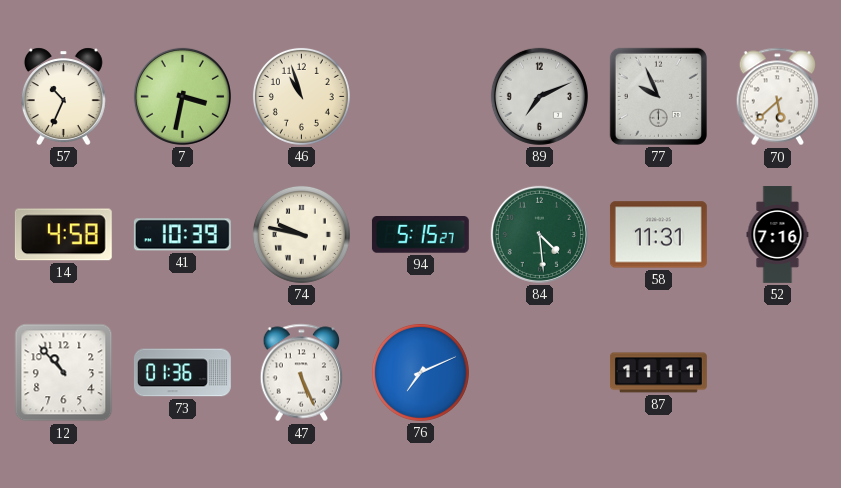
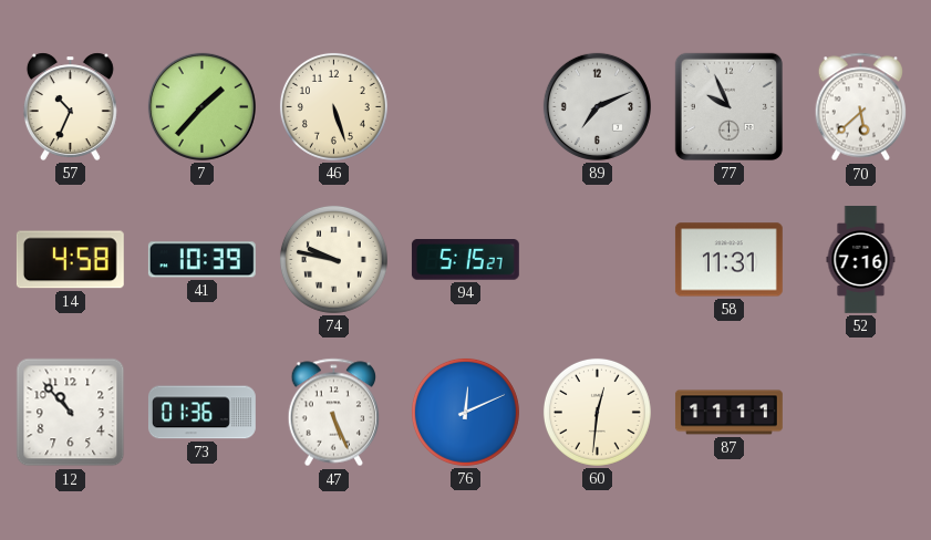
7: 3:32 -> 1:37 (201, 106)
46: 10:57 -> 5:27 (333, 106)
84: 4:29 -> none (539, 234)
76: 7:11 -> 12:11 (465, 412)
60: none -> 12:31 (597, 412)
